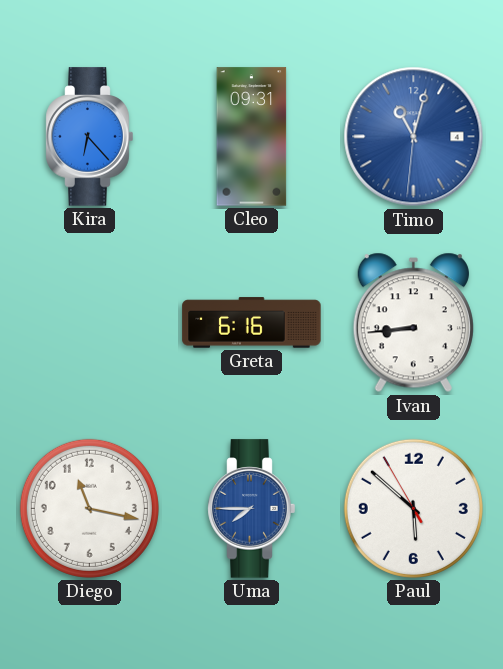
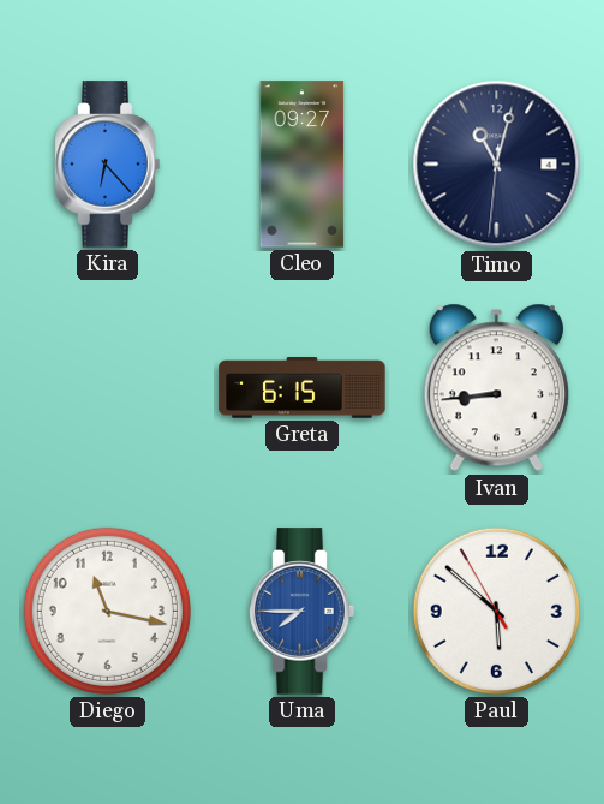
Cleo: 09:31 -> 09:27 (303, 165)
Timo dial: blue -> navy (497, 165)
Greta: 6:16 -> 6:15 (303, 388)
